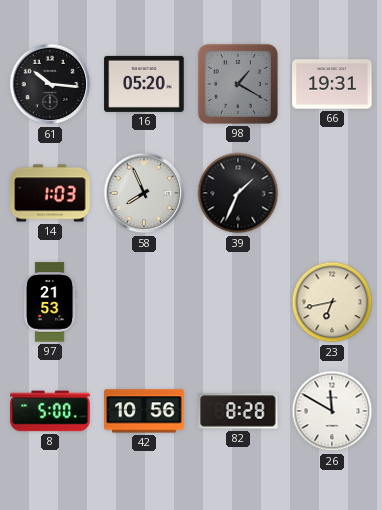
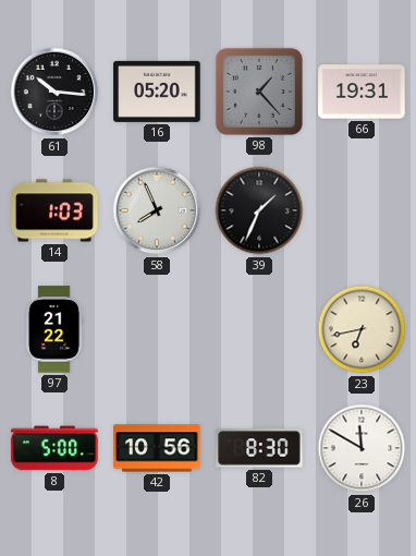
98: 1:20 -> 1:23 (259, 92)
97: 21:53 -> 21:22 (54, 329)
82: 8:28 -> 8:30 (259, 448)
